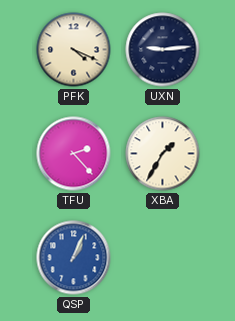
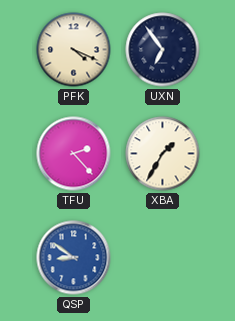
UXN: 9:14 -> 6:54 (163, 50)
QSP: 1:04 -> 8:51 (74, 258)
